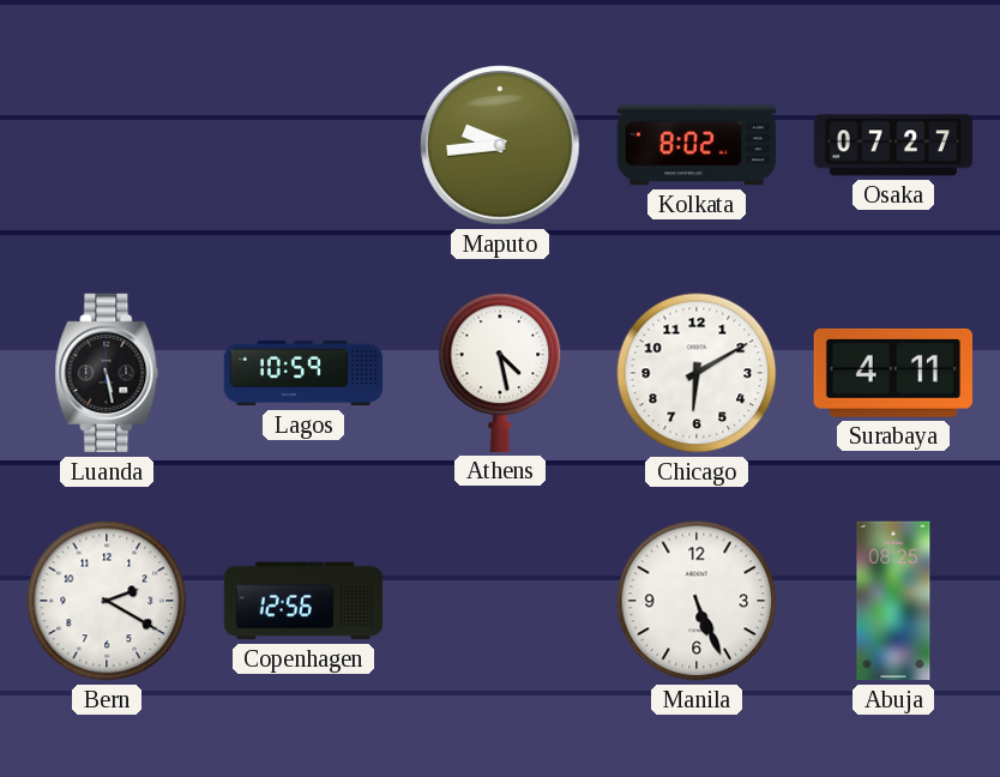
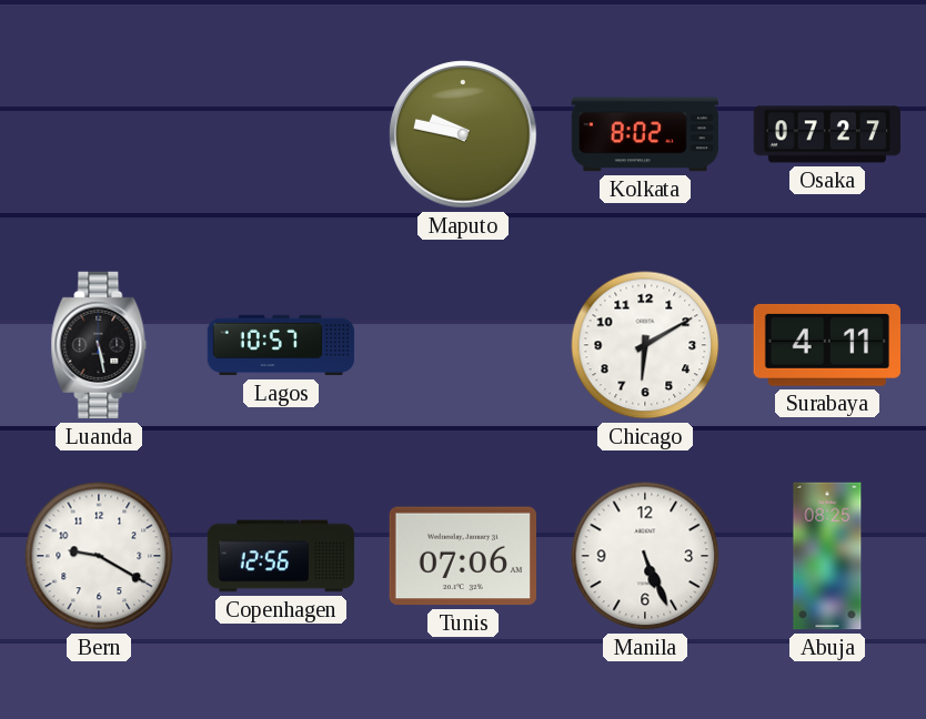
Maputo: 9:44 -> 9:47 (463, 134)
Lagos: 10:59 -> 10:57 (281, 345)
Athens: 4:28 -> none (500, 373)
Bern: 2:20 -> 9:20 (99, 556)
Tunis: none -> 07:06 (462, 556)
